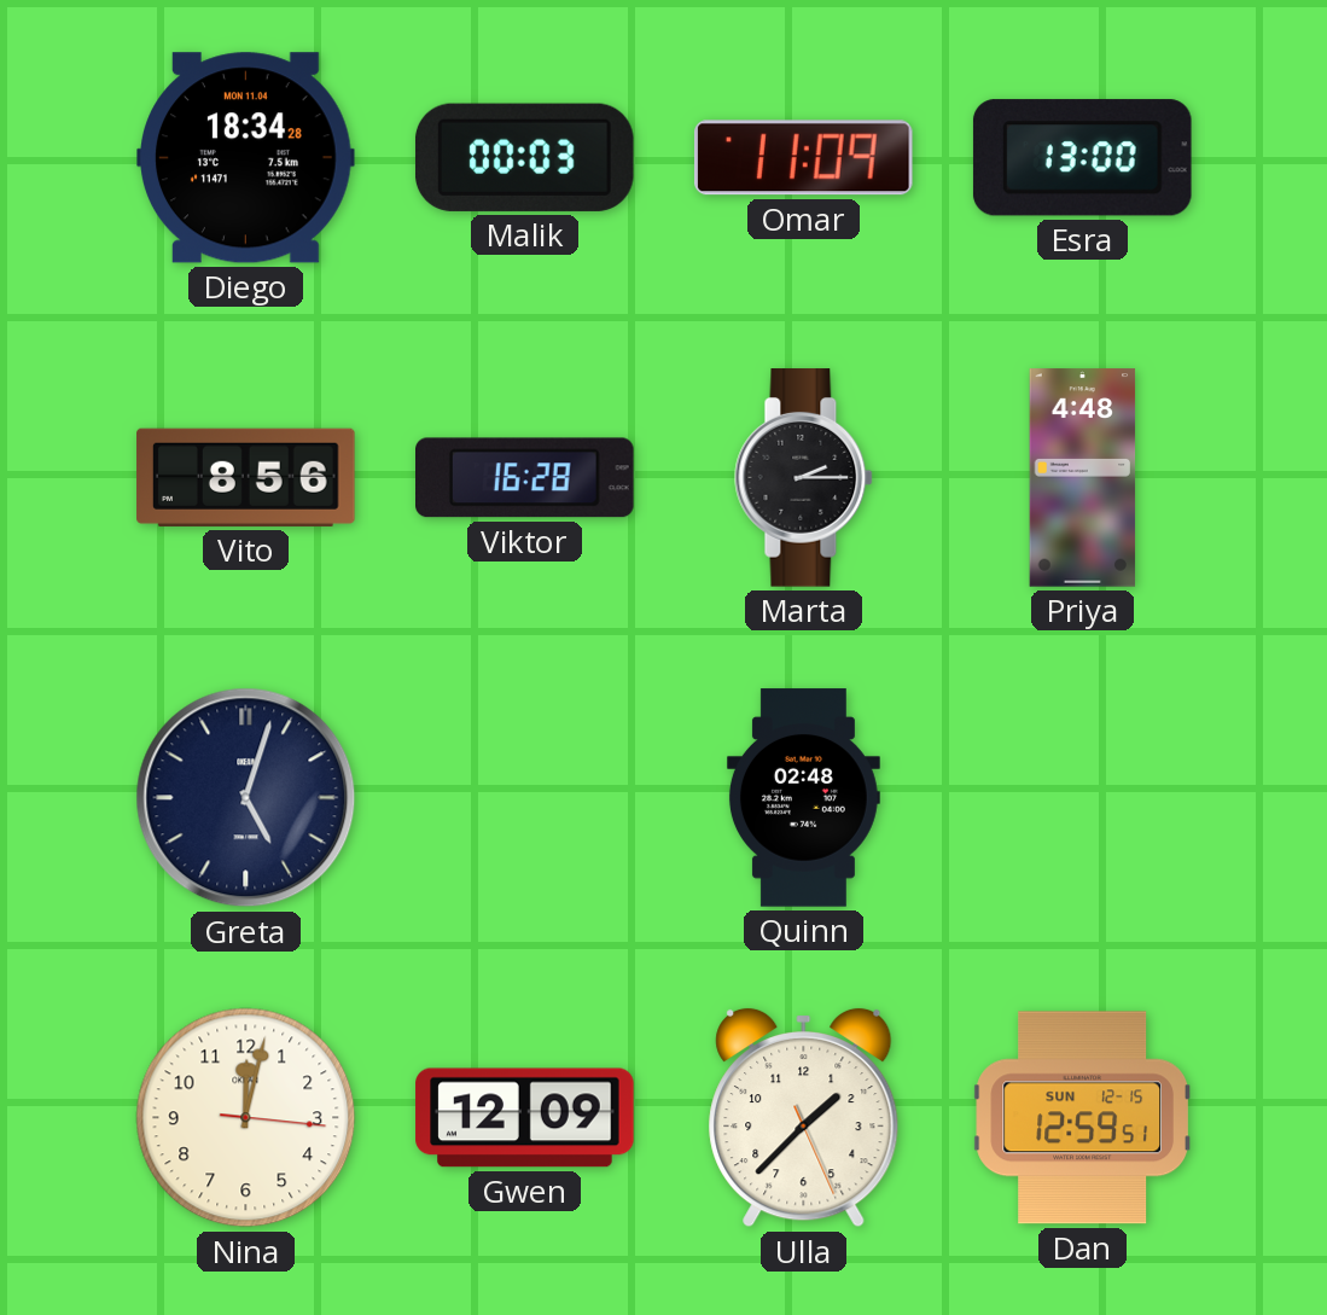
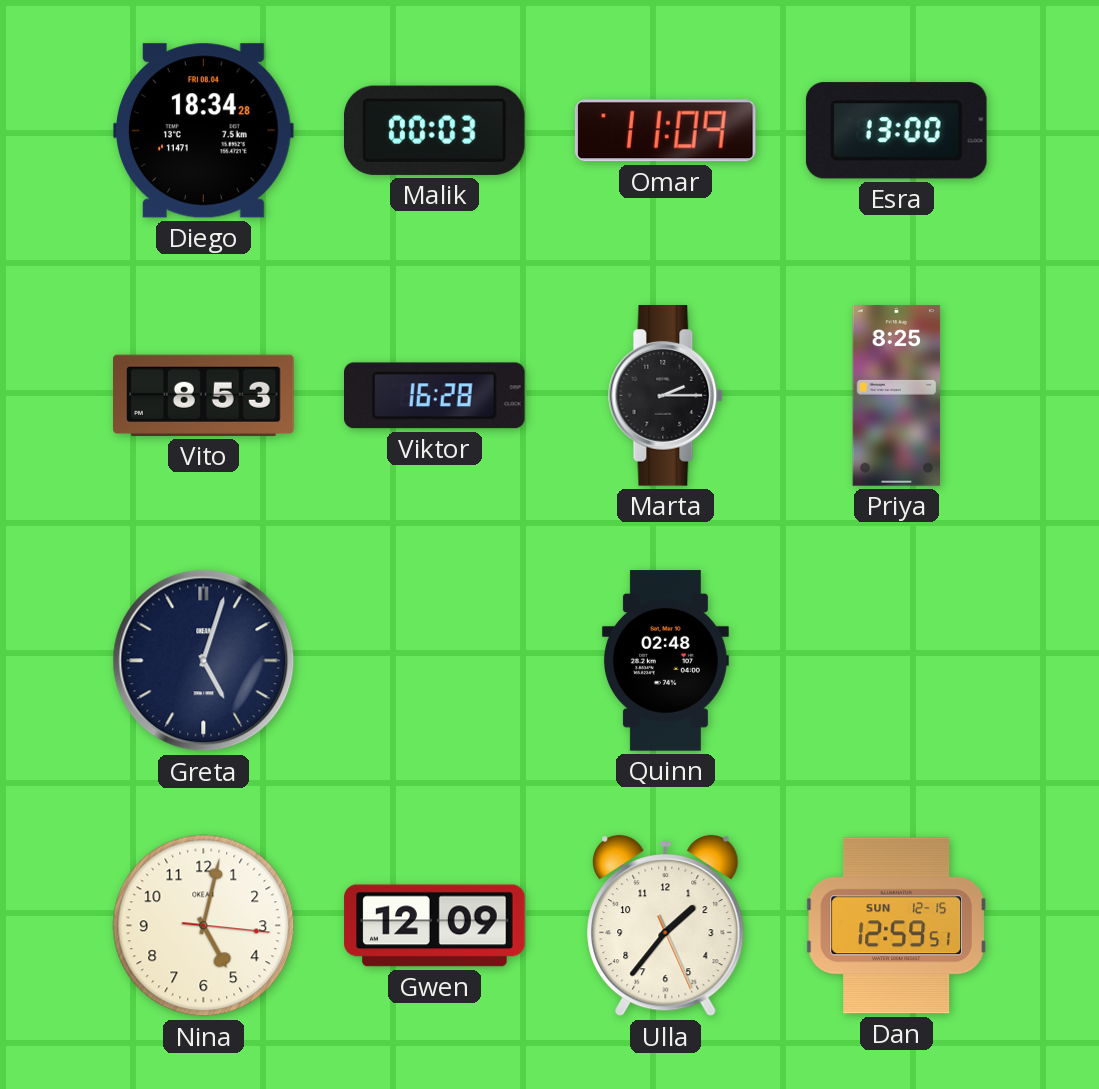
Diego date: MON 11.04 -> FRI 08.04 (204, 131)
Vito: 8:56 -> 8:53 (204, 395)
Priya: 4:48 -> 8:25 (897, 396)
Nina: 12:02 -> 5:02 (204, 926)
Ulla: 1:37 -> 1:36 (666, 926)
